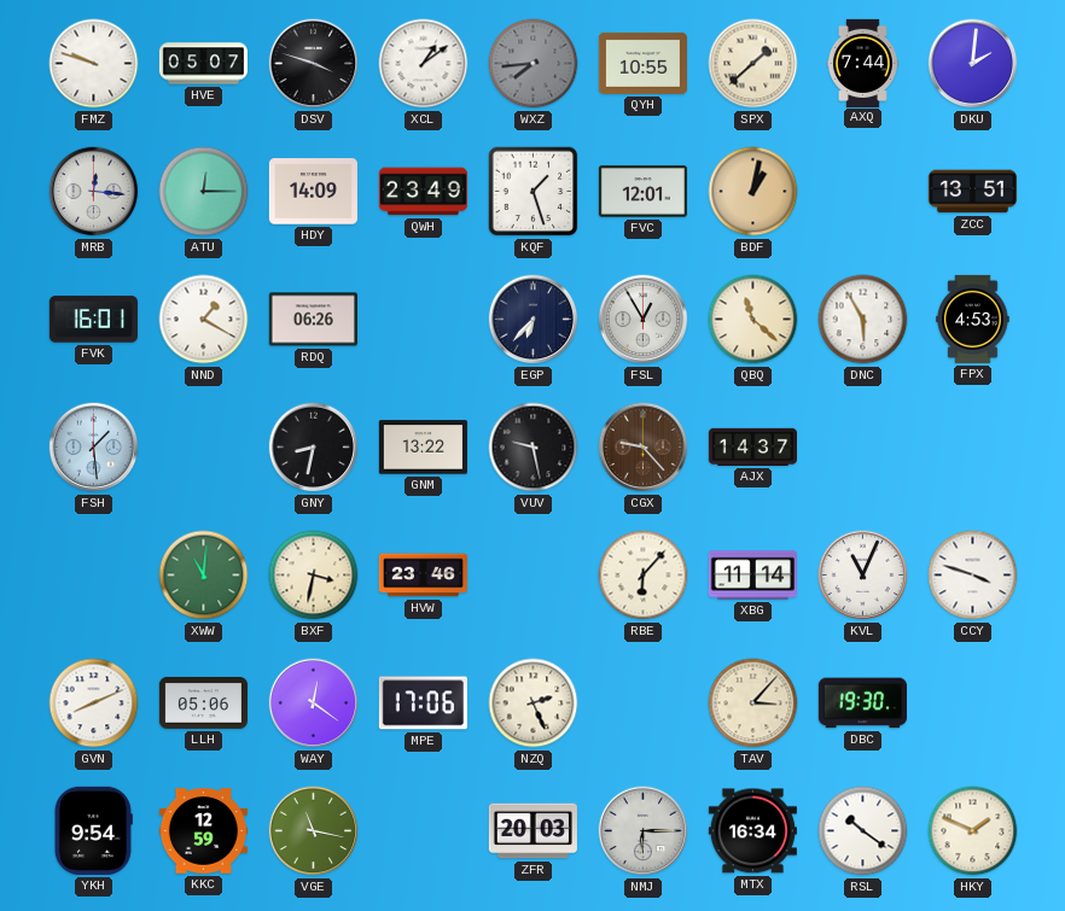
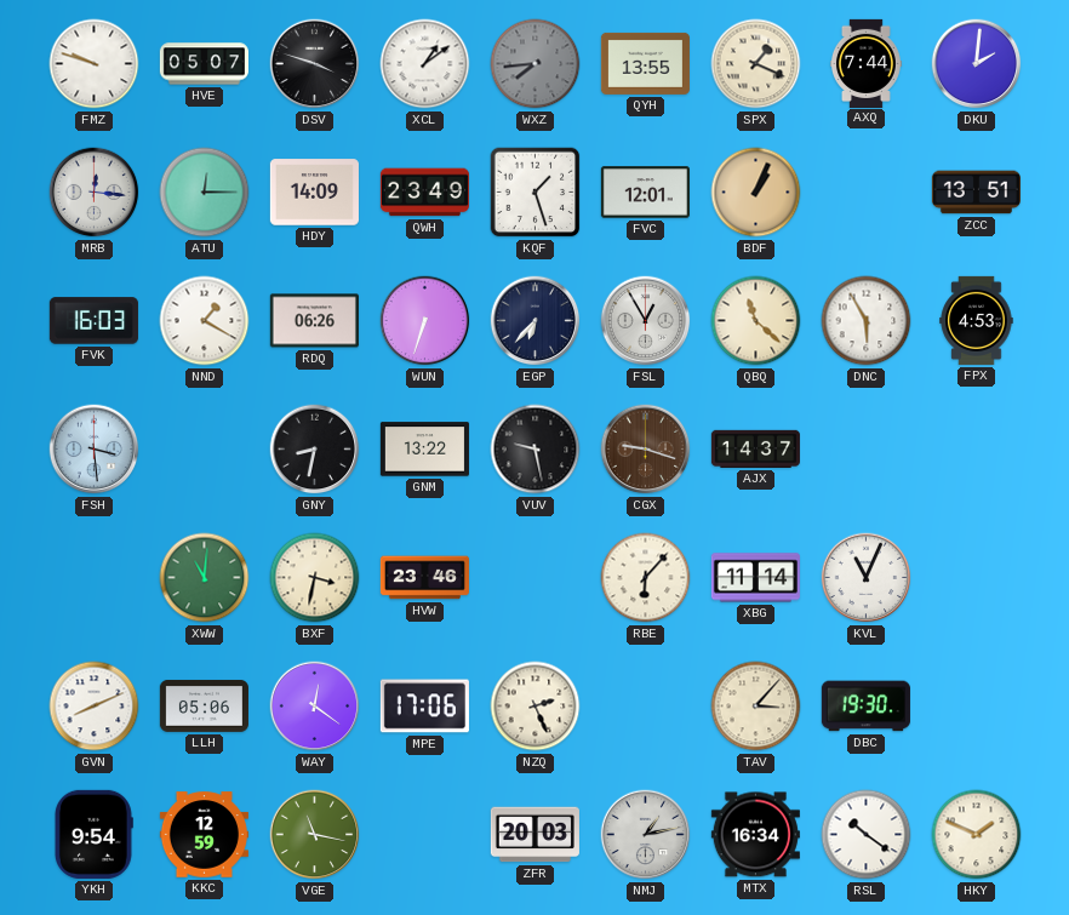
QYH: 10:55 -> 13:55 (645, 63)
SPX: 1:38 -> 1:19 (756, 64)
BDF: 1:02 -> 1:04 (756, 193)
FVK: 16:01 -> 16:03 (93, 321)
WUN: none -> 6:33 (425, 321)
FSH: 1:29 -> 3:29 (95, 450)
CGX: 9:23 -> 9:18 (646, 450)
CCY: 3:48 -> none (973, 576)
NMJ: 6:15 -> 1:13 (646, 835)
